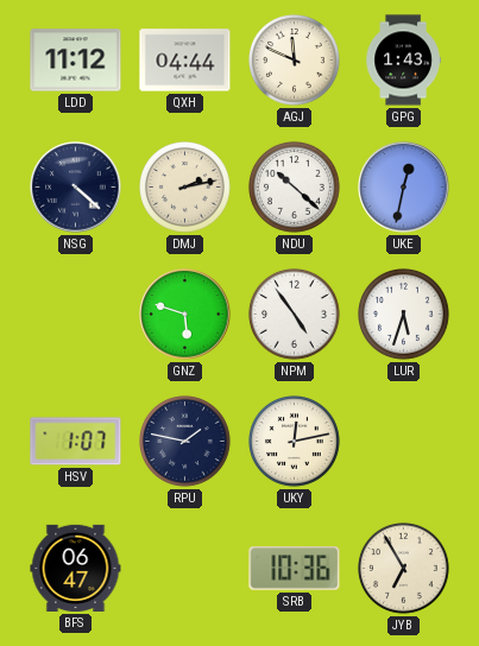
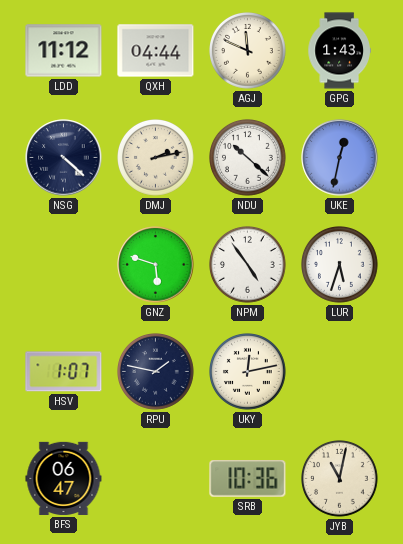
JYB: 6:55 -> 11:02 (340, 479)
